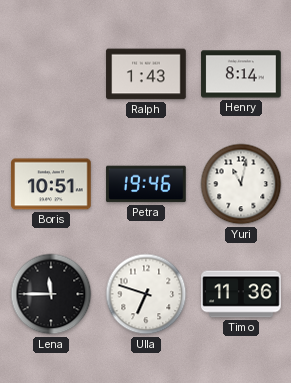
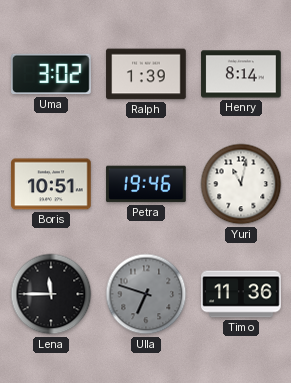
Uma: none -> 3:02 (51, 74)
Ralph: 1:43 -> 1:39 (146, 74)
Ulla dial: white -> grey (146, 294)
